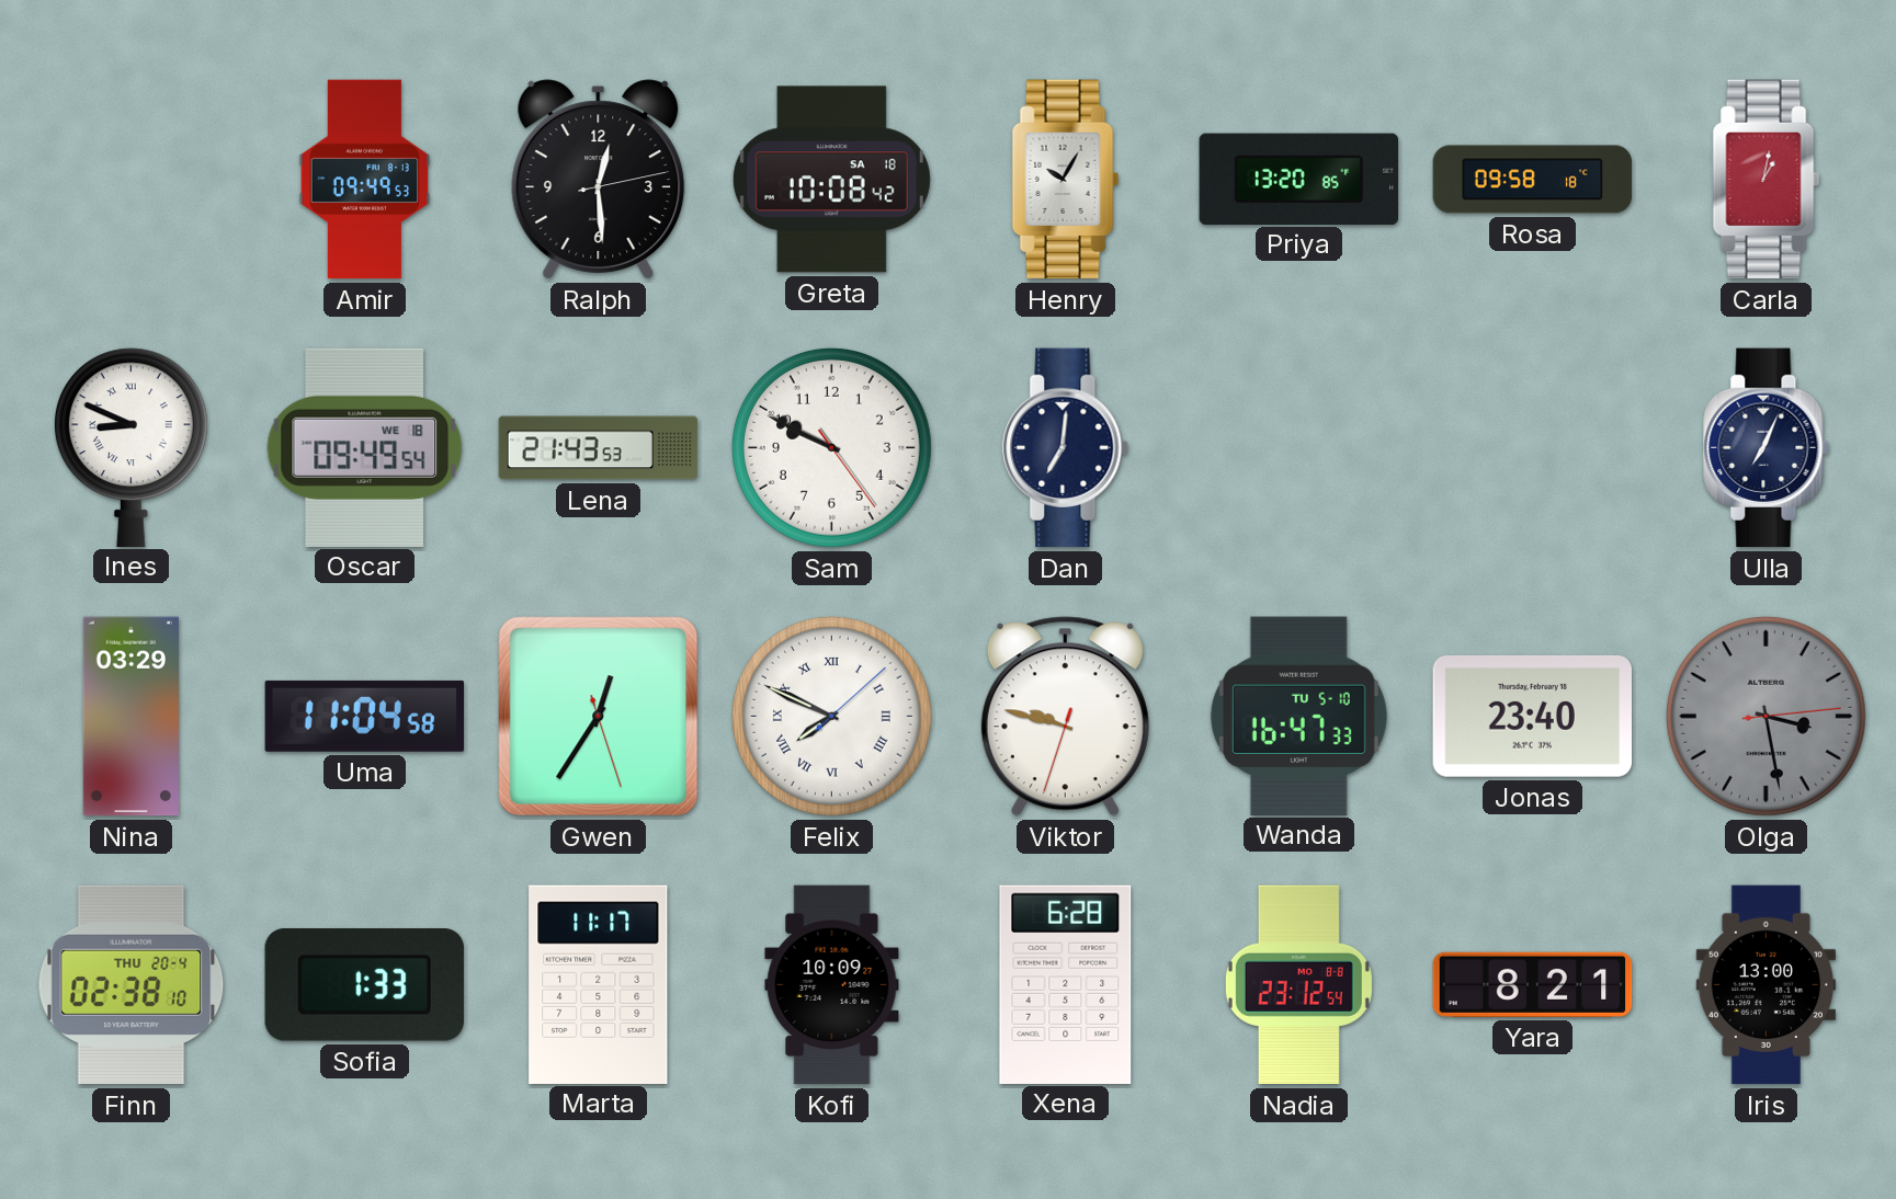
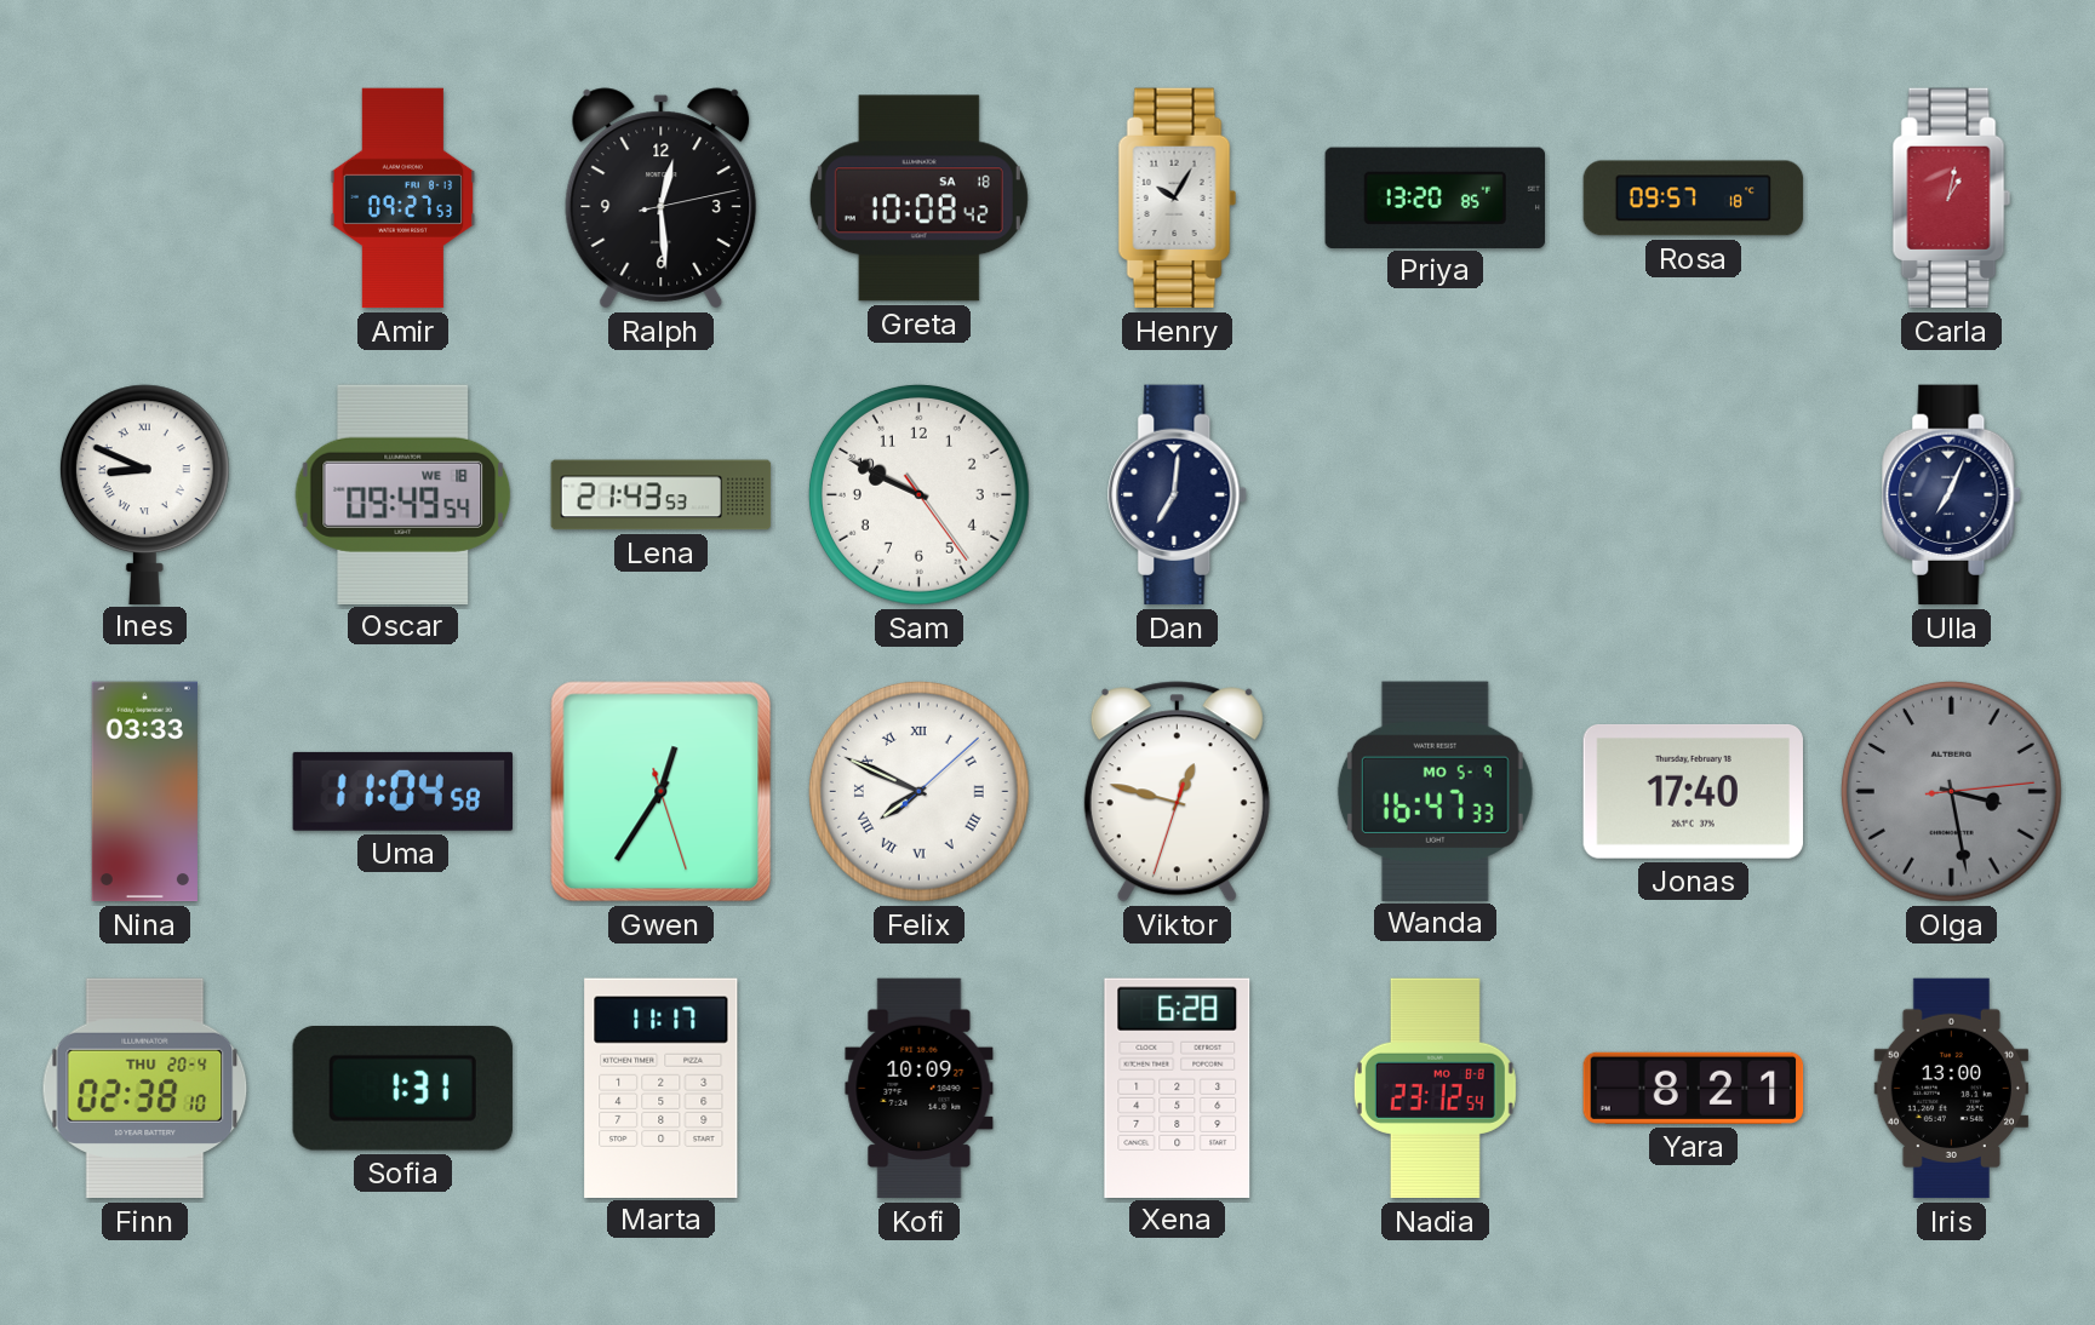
Amir: 09:49 -> 09:27 (403, 199)
Rosa: 09:58 -> 09:57 (1694, 199)
Nina: 03:29 -> 03:33 (144, 792)
Viktor: 9:47 -> 12:47 (1177, 792)
Wanda date: TU 5-10 -> MO 5-9 (1435, 791)
Jonas: 23:40 -> 17:40 (1693, 791)
Sofia: 1:33 -> 1:31 (402, 1089)
